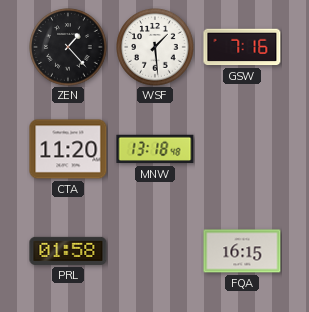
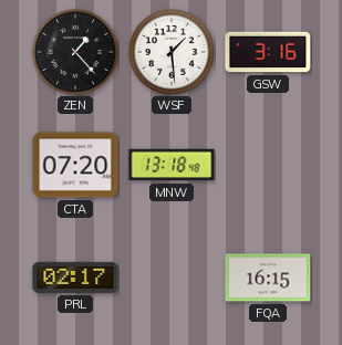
GSW: 7:16 -> 3:16 (268, 52)
CTA: 11:20 -> 07:20 (75, 165)
PRL: 01:58 -> 02:17 (75, 278)
